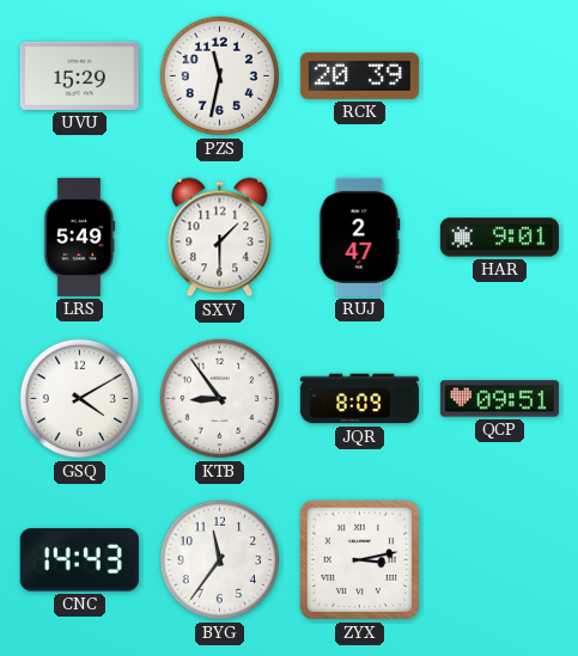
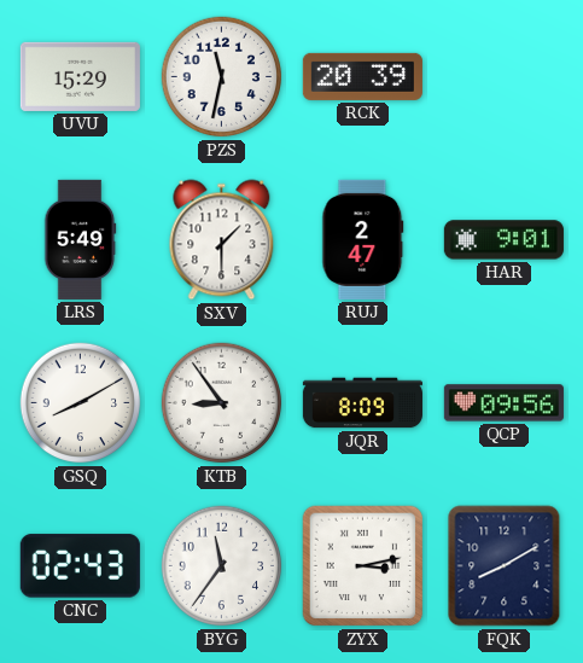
GSQ: 4:10 -> 8:10 (81, 403)
QCP: 09:51 -> 09:56 (503, 403)
CNC: 14:43 -> 02:43 (80, 566)
FQK: none -> 8:10 (505, 566)
